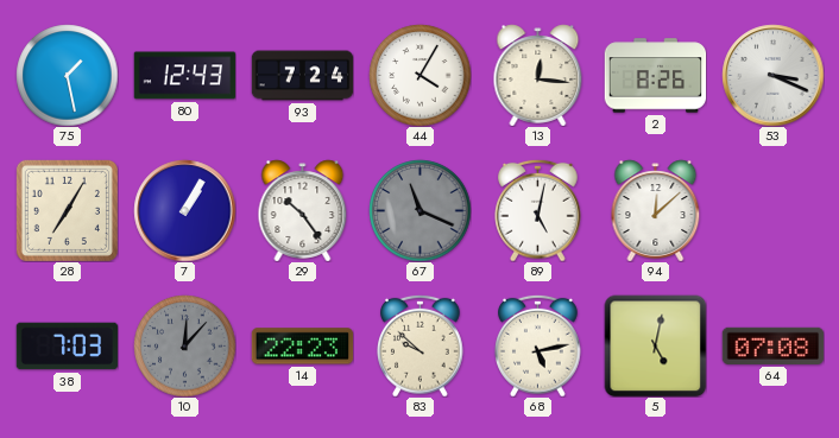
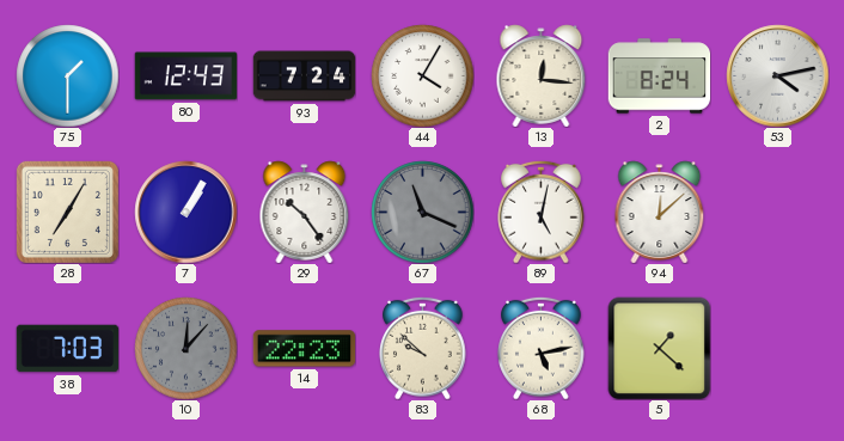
75: 1:28 -> 1:30 (67, 75)
2: 8:26 -> 8:24 (659, 76)
53: 3:19 -> 4:13 (777, 75)
5: 5:02 -> 1:22 (659, 348)
64: 07:08 -> none (772, 345)
